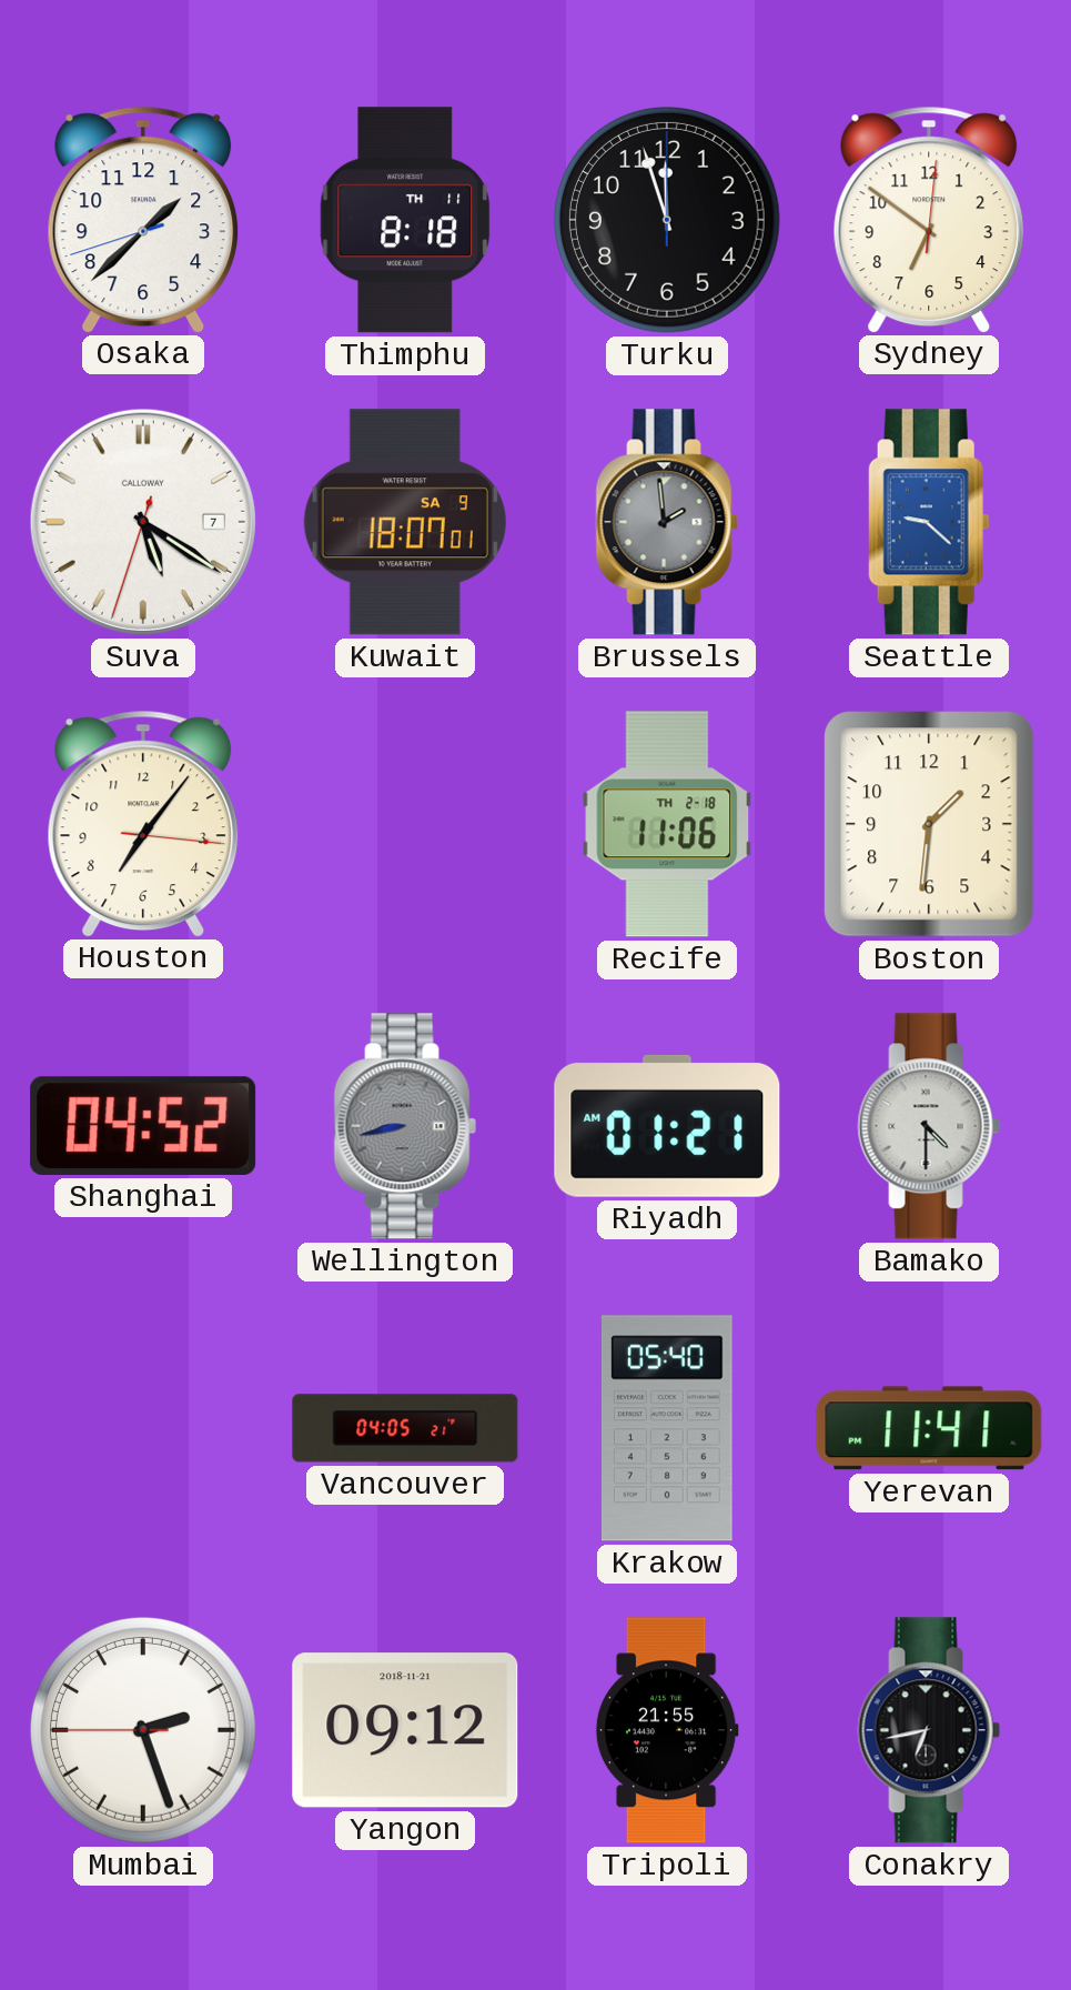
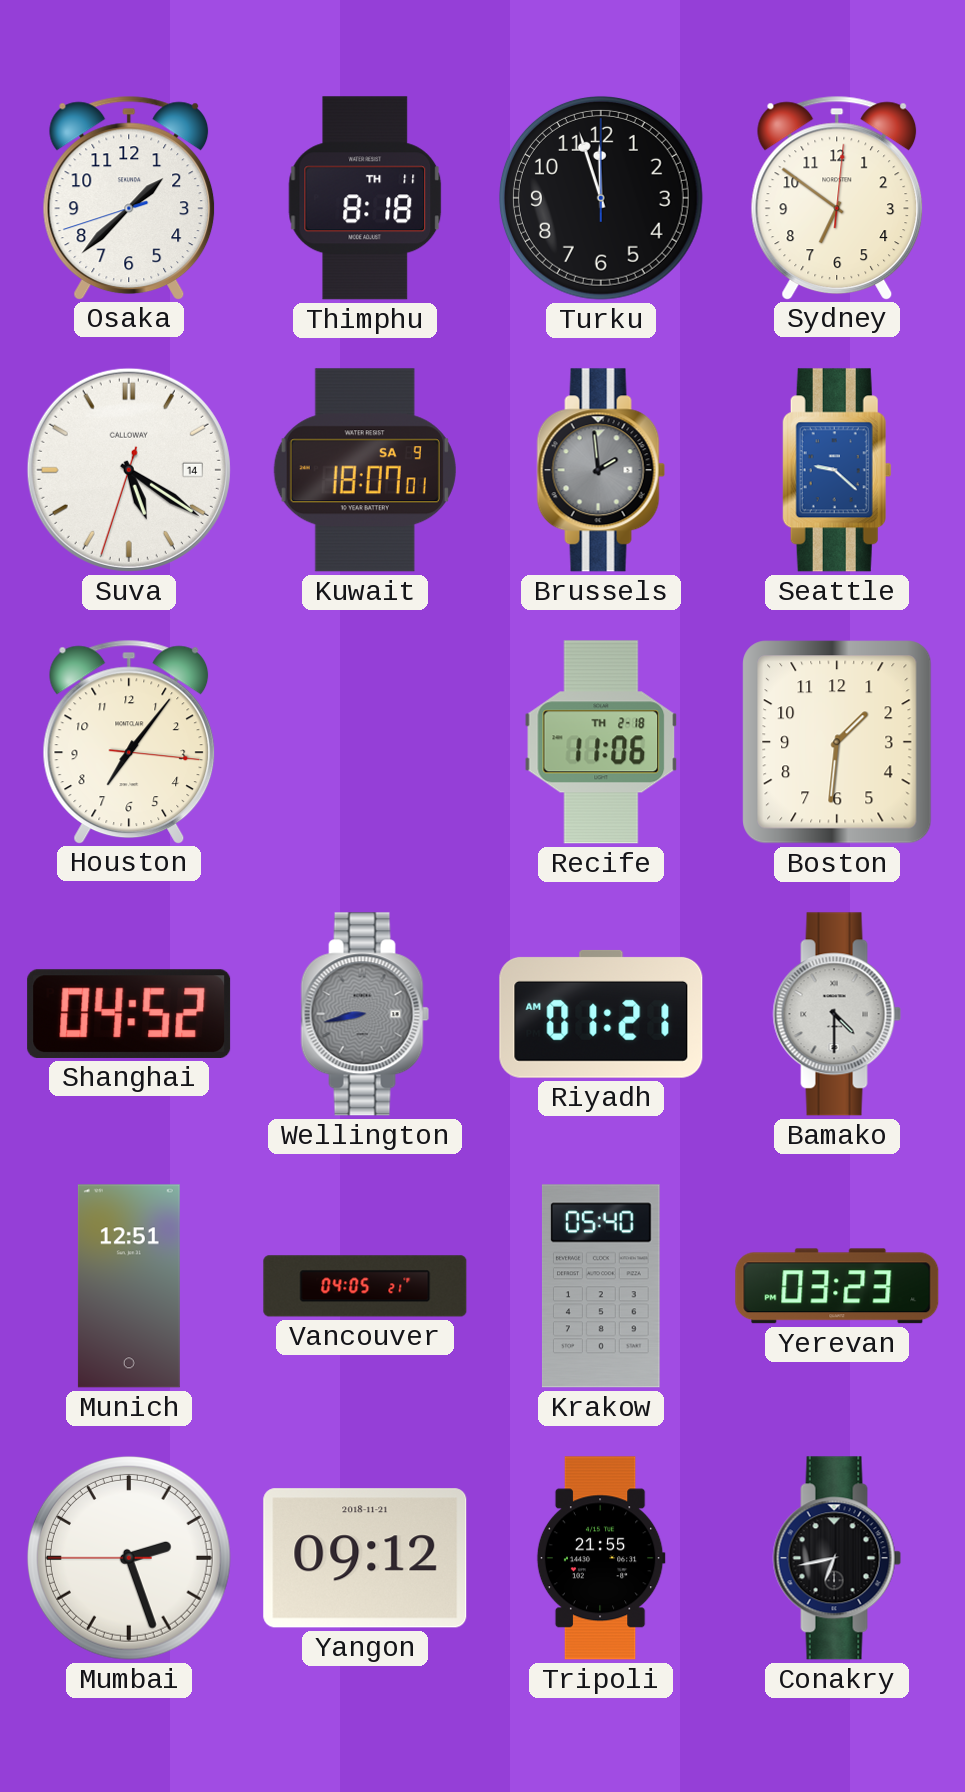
Suva date: 7 -> 14 (129, 470)
Munich: none -> 12:51 (129, 1286)
Yerevan: 11:41 -> 03:23 (837, 1286)
